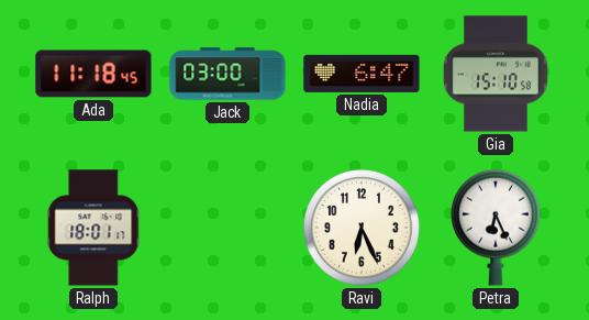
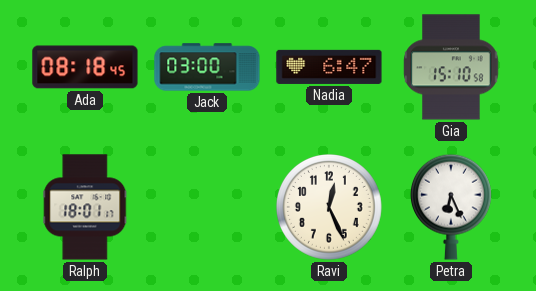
Ada: 11:18 -> 08:18 (85, 67)
Ravi: 6:26 -> 12:26 (330, 208)
